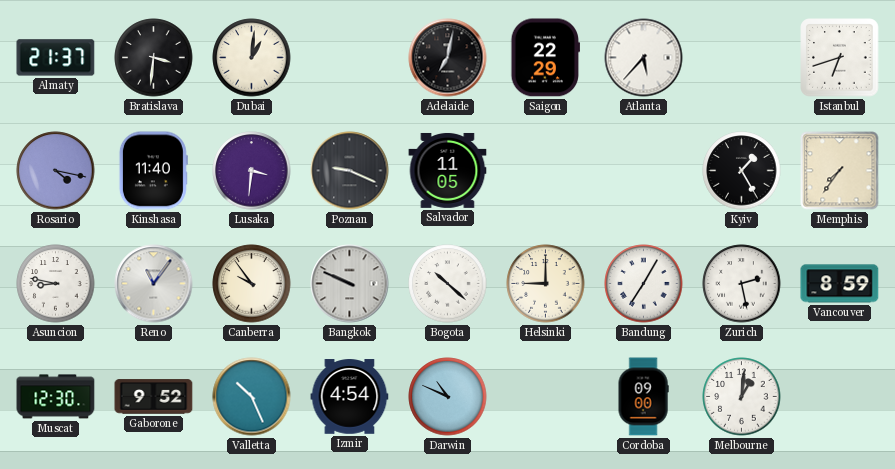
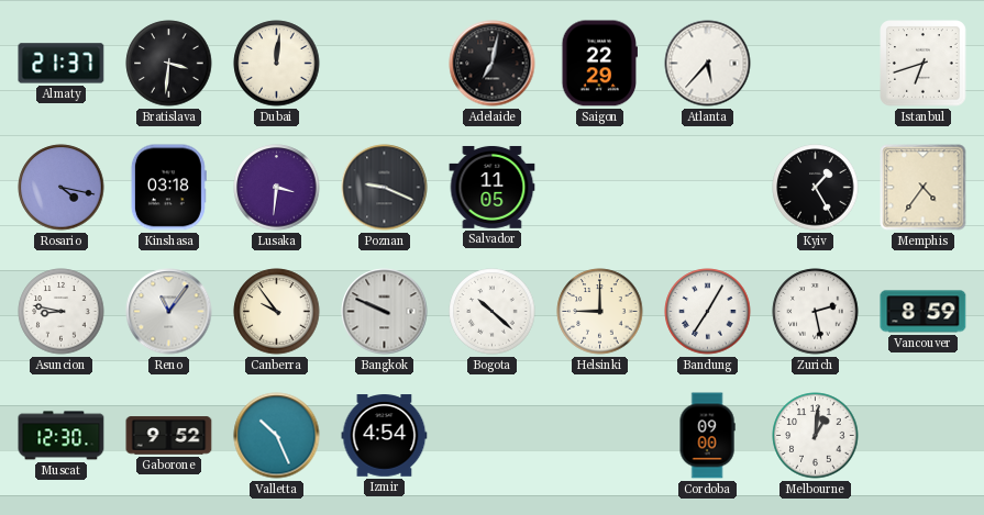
Dubai: 1:01 -> 12:01 (277, 64)
Kinshasa: 11:40 -> 03:18 (168, 188)
Memphis: 7:36 -> 4:36 (924, 188)
Darwin: 10:49 -> none (448, 397)
